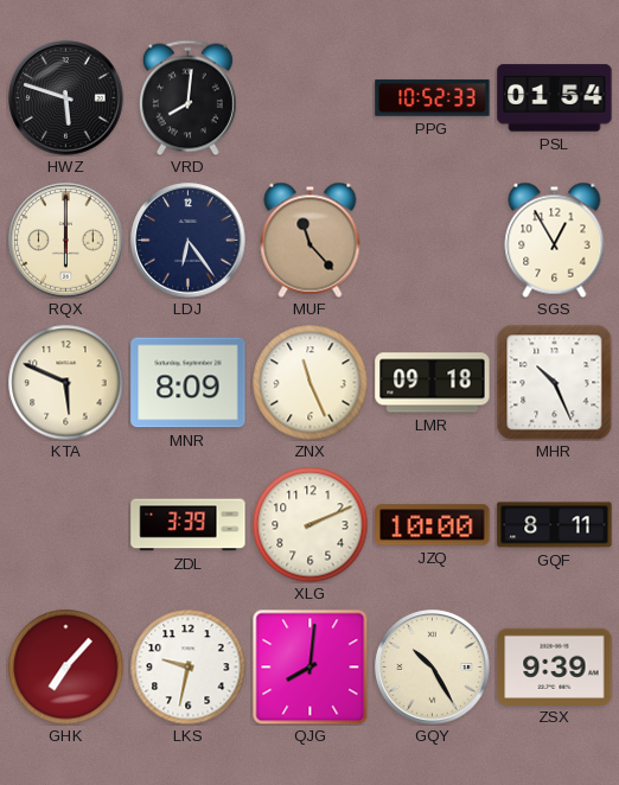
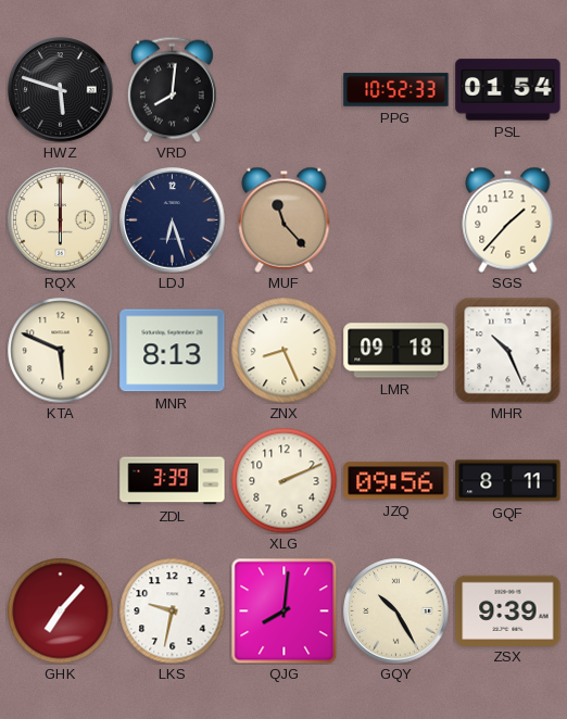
LDJ: 6:24 -> 6:27 (173, 220)
SGS: 12:55 -> 1:37 (508, 219)
MNR: 8:09 -> 8:13 (173, 351)
ZNX: 11:26 -> 8:26 (283, 350)
JZQ: 10:00 -> 09:56 (396, 481)
